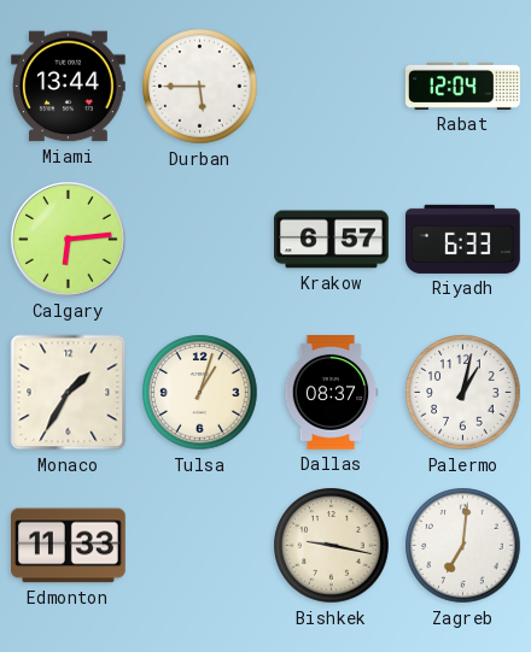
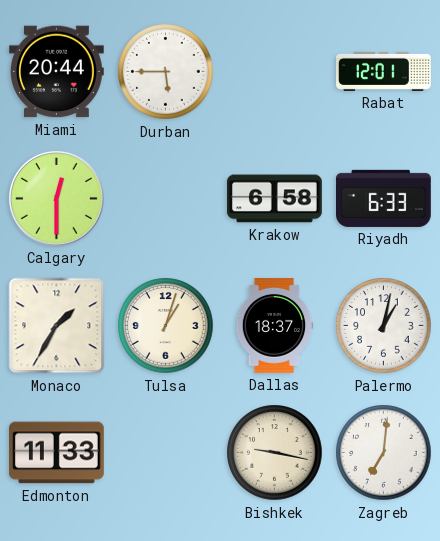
Miami: 13:44 -> 20:44 (57, 72)
Rabat: 12:04 -> 12:01 (384, 71)
Calgary: 6:14 -> 12:30 (57, 199)
Krakow: 6:57 -> 6:58 (275, 199)
Dallas: 08:37 -> 18:37 (274, 326)
